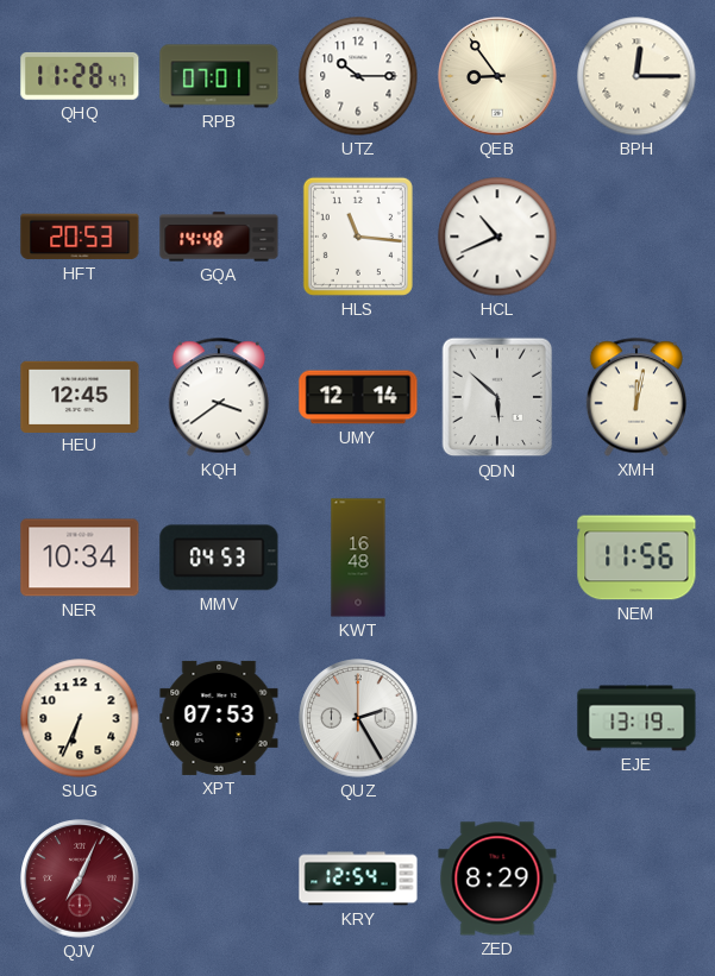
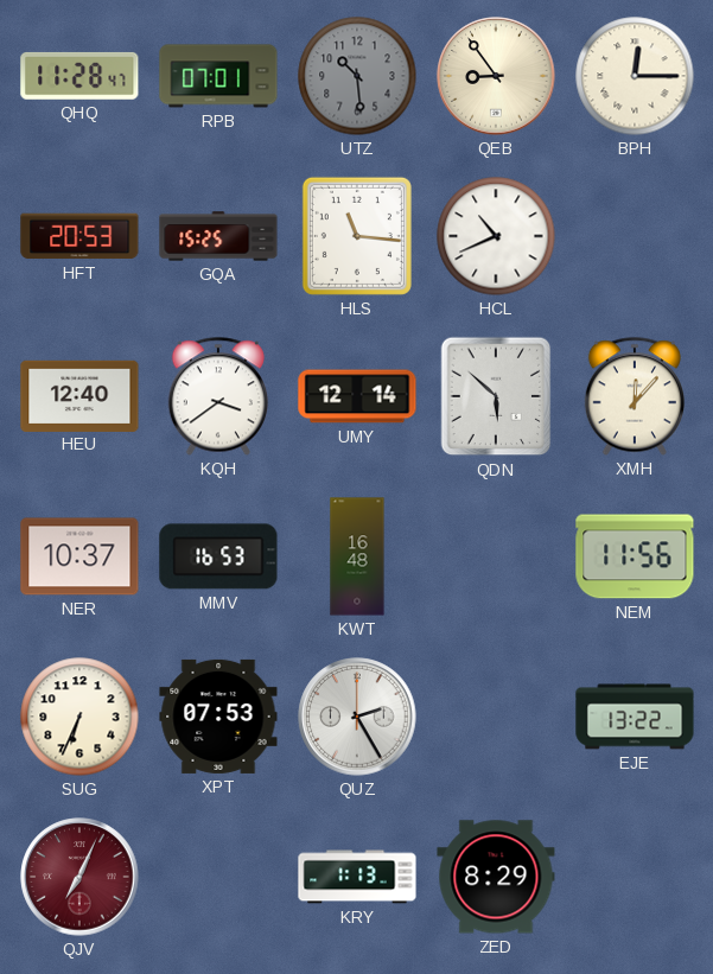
UTZ: 10:15 -> 10:29 (357, 76)
UTZ dial: white -> grey (357, 76)
GQA: 14:48 -> 15:25 (218, 236)
HEU: 12:45 -> 12:40 (79, 395)
XMH: 12:02 -> 12:07 (634, 396)
NER: 10:34 -> 10:37 (79, 556)
MMV: 04:53 -> 16:53 (218, 556)
EJE: 13:19 -> 13:22 (635, 717)
KRY: 12:54 -> 1:13 (357, 877)
